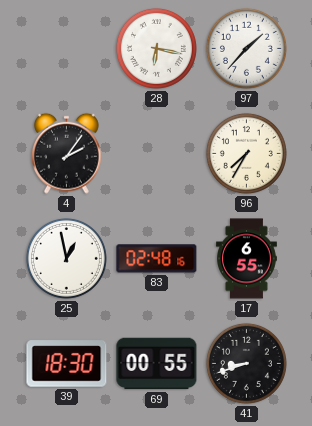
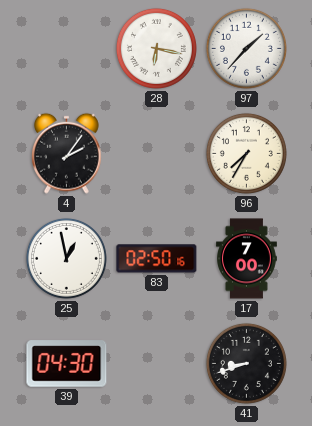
83: 02:48 -> 02:50 (157, 259)
17: 6:55 -> 7:00 (247, 259)
39: 18:30 -> 04:30 (67, 364)
69: 00:55 -> none (157, 364)
